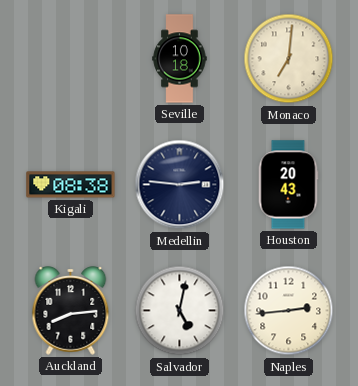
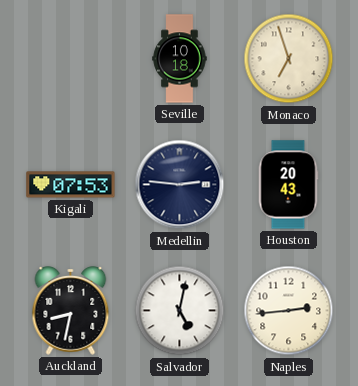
Monaco: 7:01 -> 6:57 (289, 59)
Kigali: 08:38 -> 07:53 (71, 185)
Auckland: 8:14 -> 8:32 (71, 311)
